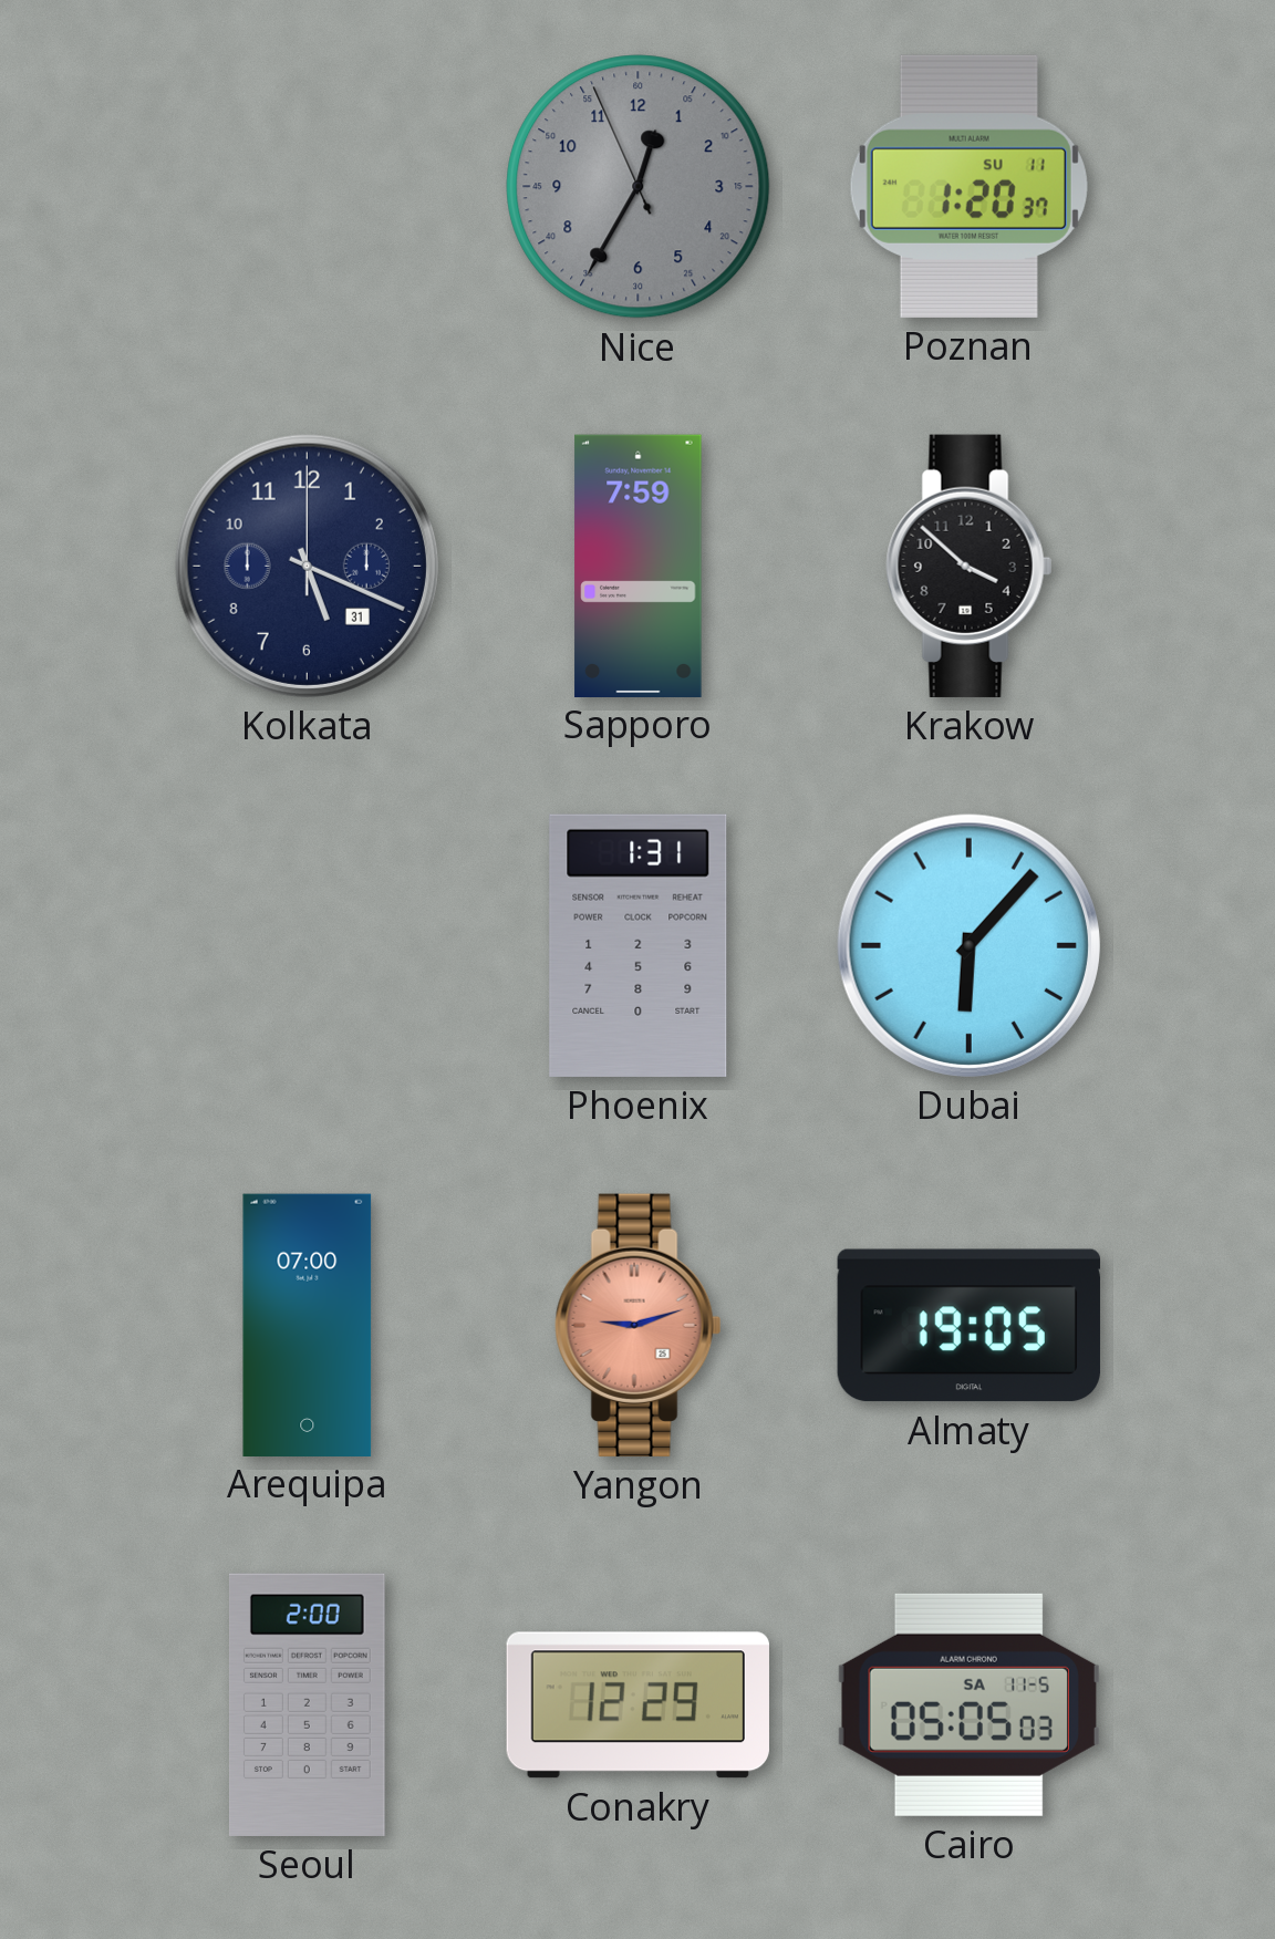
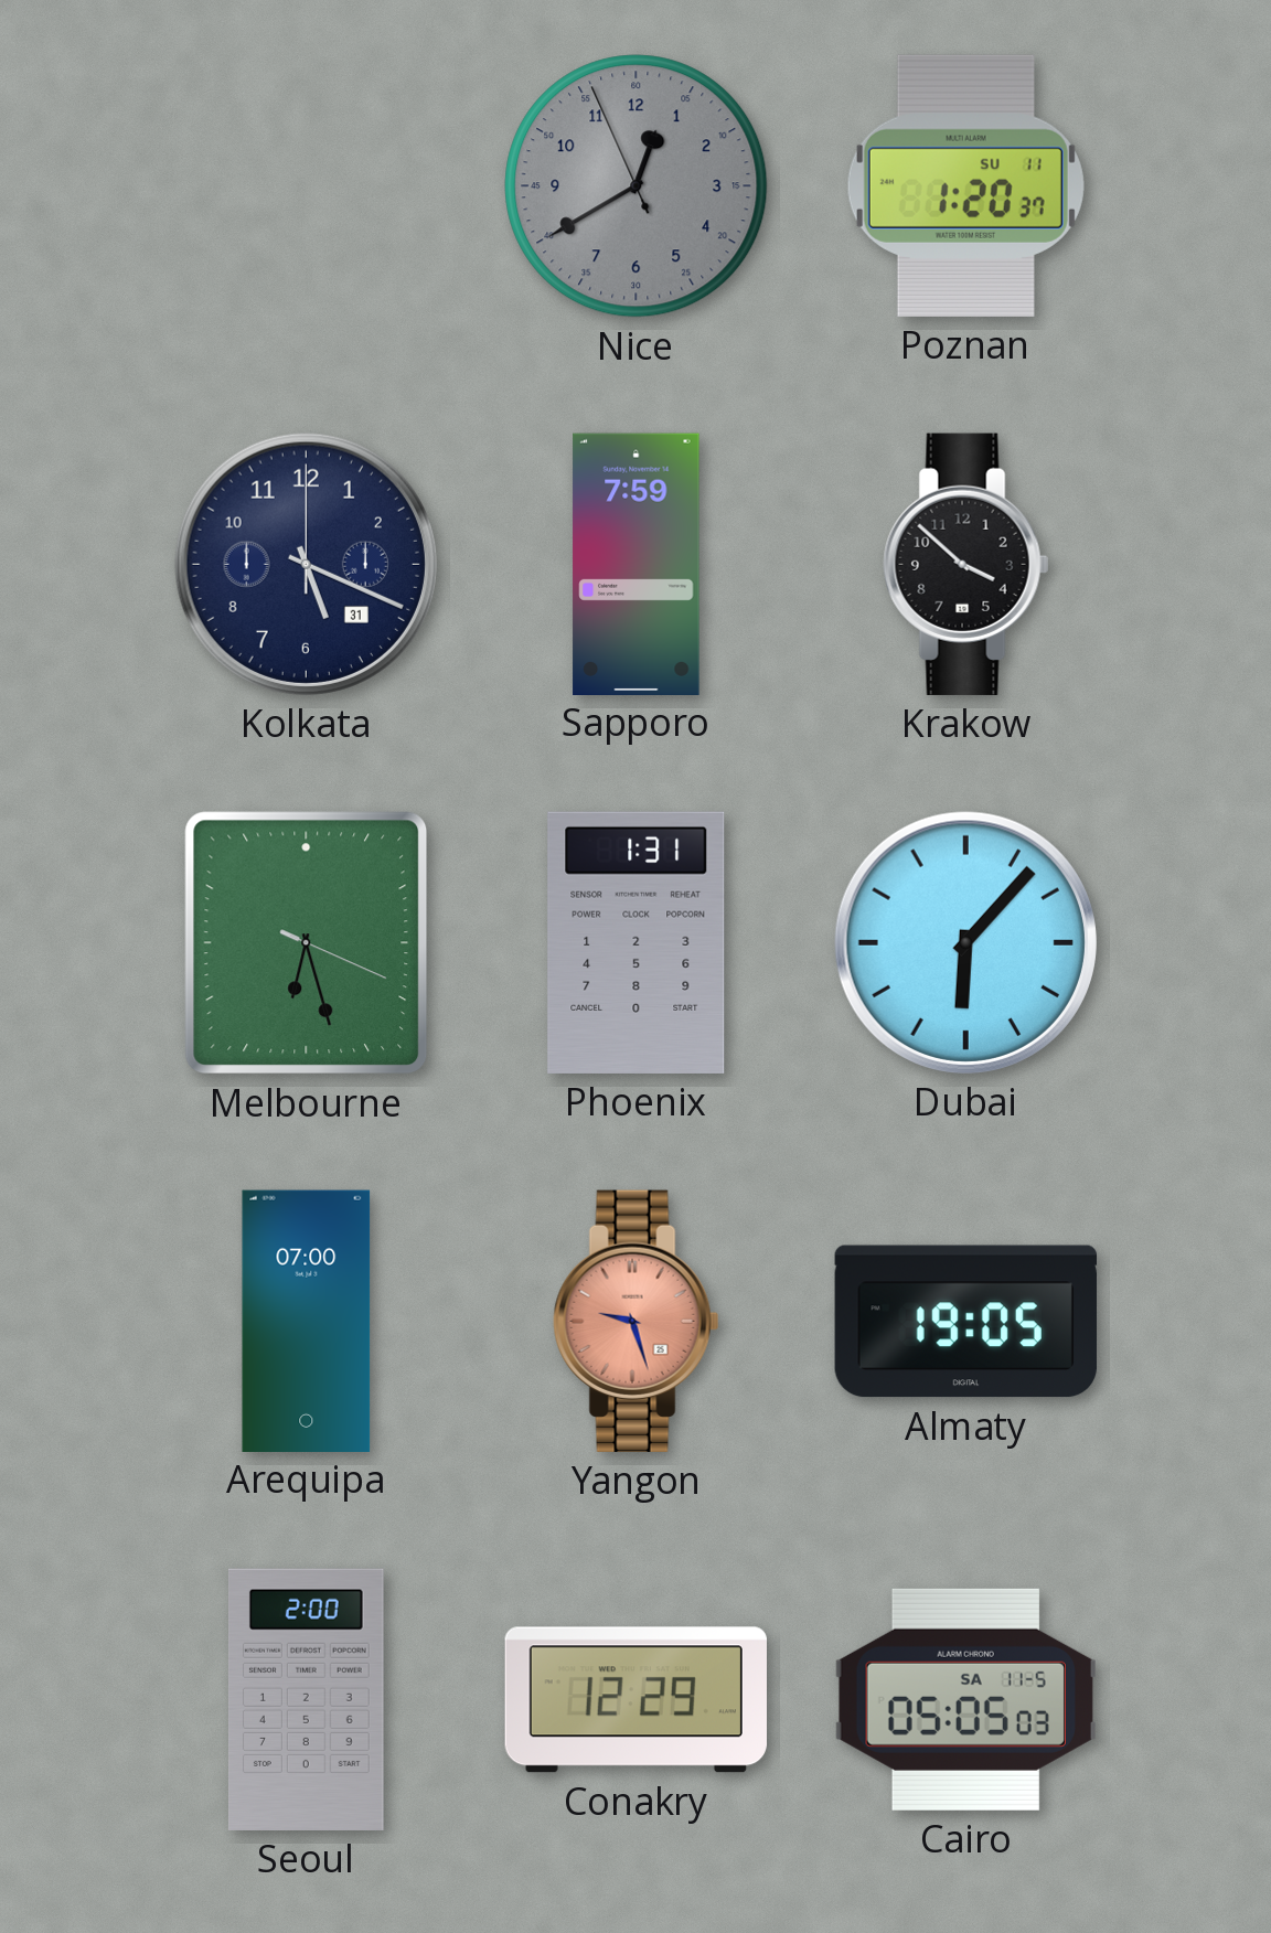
Nice: 12:34 -> 12:39 (637, 186)
Melbourne: none -> 6:27 (307, 943)
Yangon: 9:12 -> 9:27 (637, 1321)
